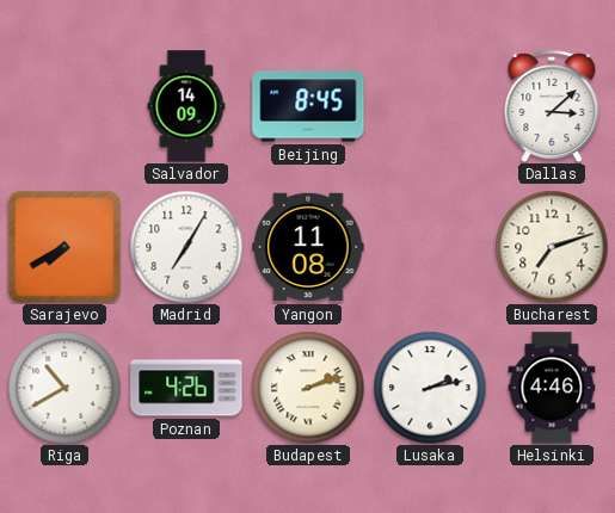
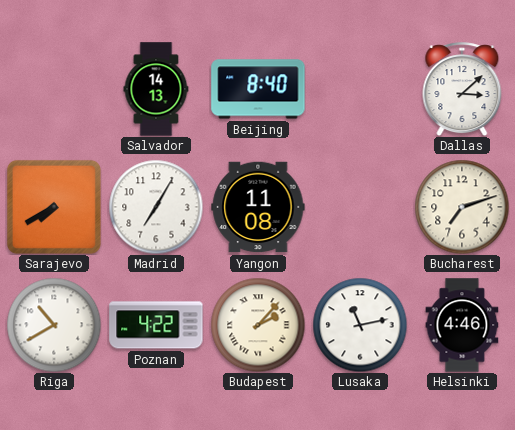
Salvador: 14:09 -> 14:13 (156, 89)
Beijing: 8:45 -> 8:40 (258, 89)
Poznan: 4:26 -> 4:22 (156, 325)
Budapest: 2:12 -> 2:07 (258, 325)
Lusaka: 2:13 -> 11:13 (360, 325)
